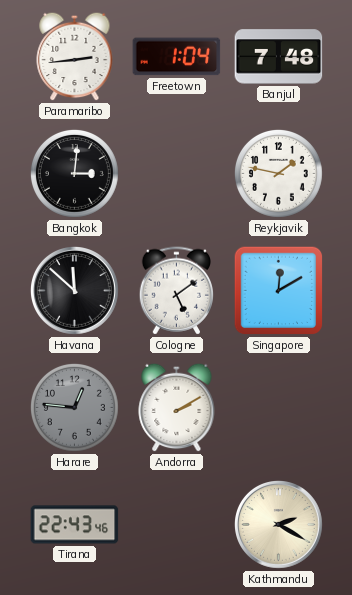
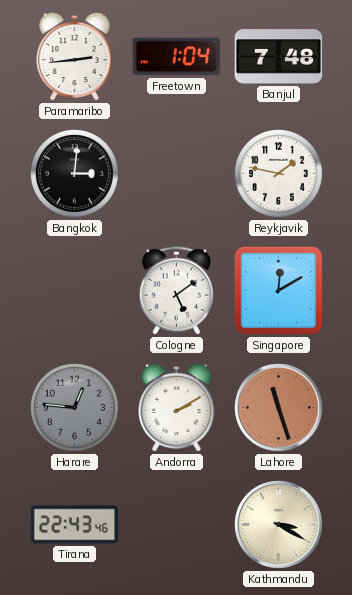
Havana: 11:52 -> none (75, 291)
Lahore: none -> 11:27 (279, 408)
Kathmandu: 2:20 -> 3:20 (279, 525)
